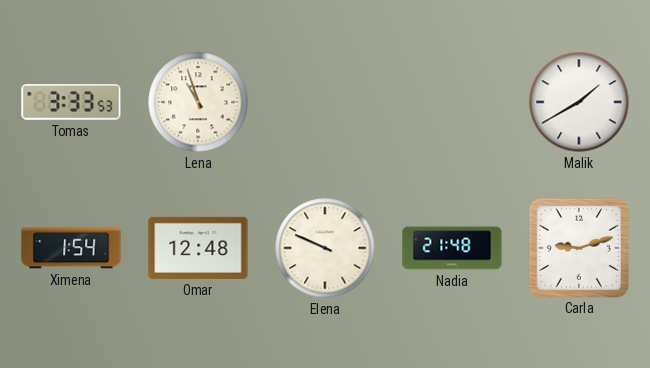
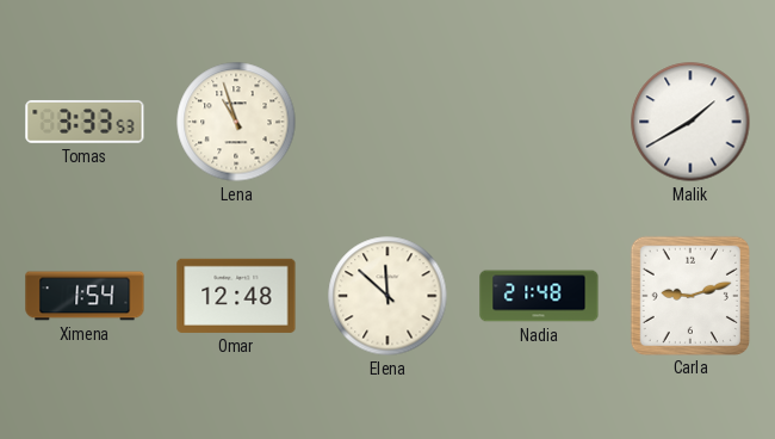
Elena: 9:49 -> 11:52 (387, 296)
